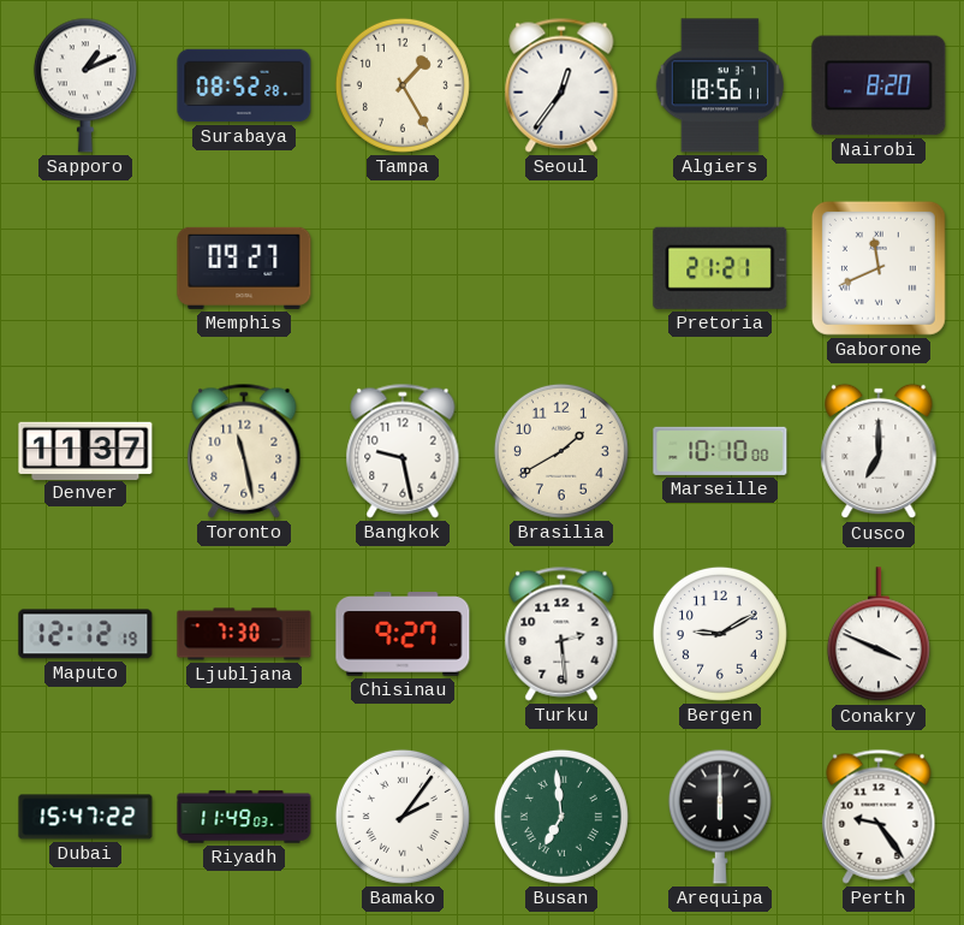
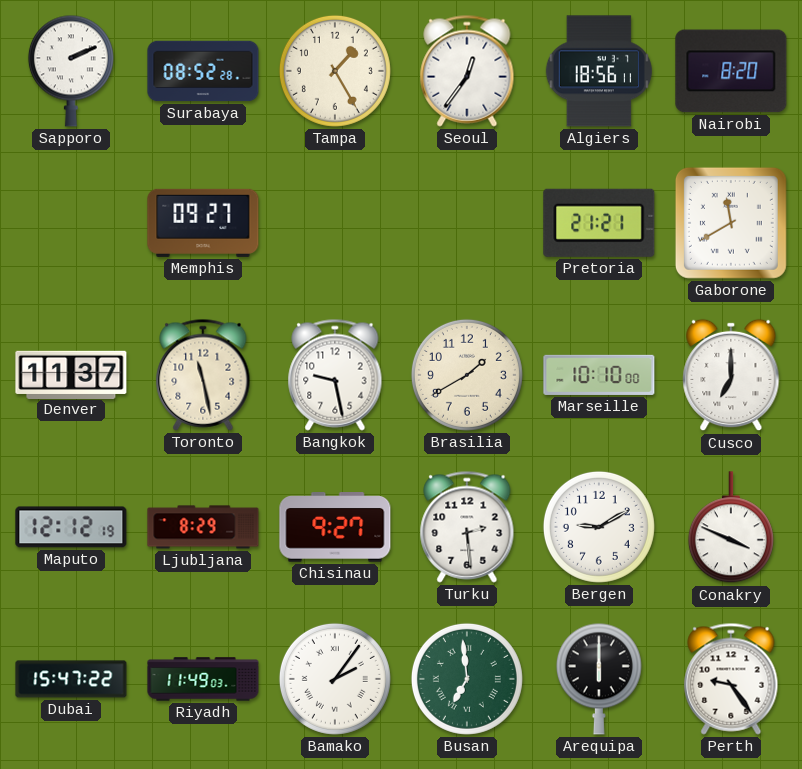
Sapporo: 1:11 -> 2:11 (71, 71)
Gaborone: 11:41 -> 11:40 (731, 223)
Ljubljana: 7:30 -> 8:29 (203, 527)
